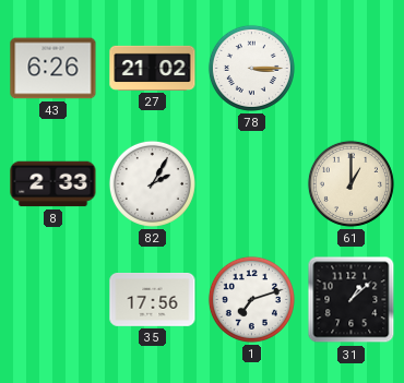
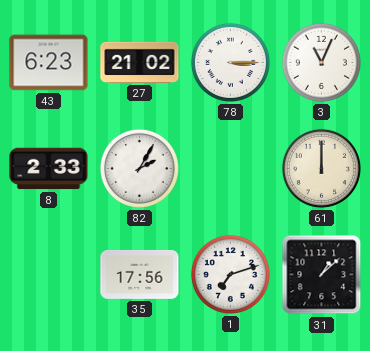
43: 6:26 -> 6:23 (49, 63)
3: none -> 11:04 (321, 62)
61: 1:00 -> 12:00 (321, 168)
